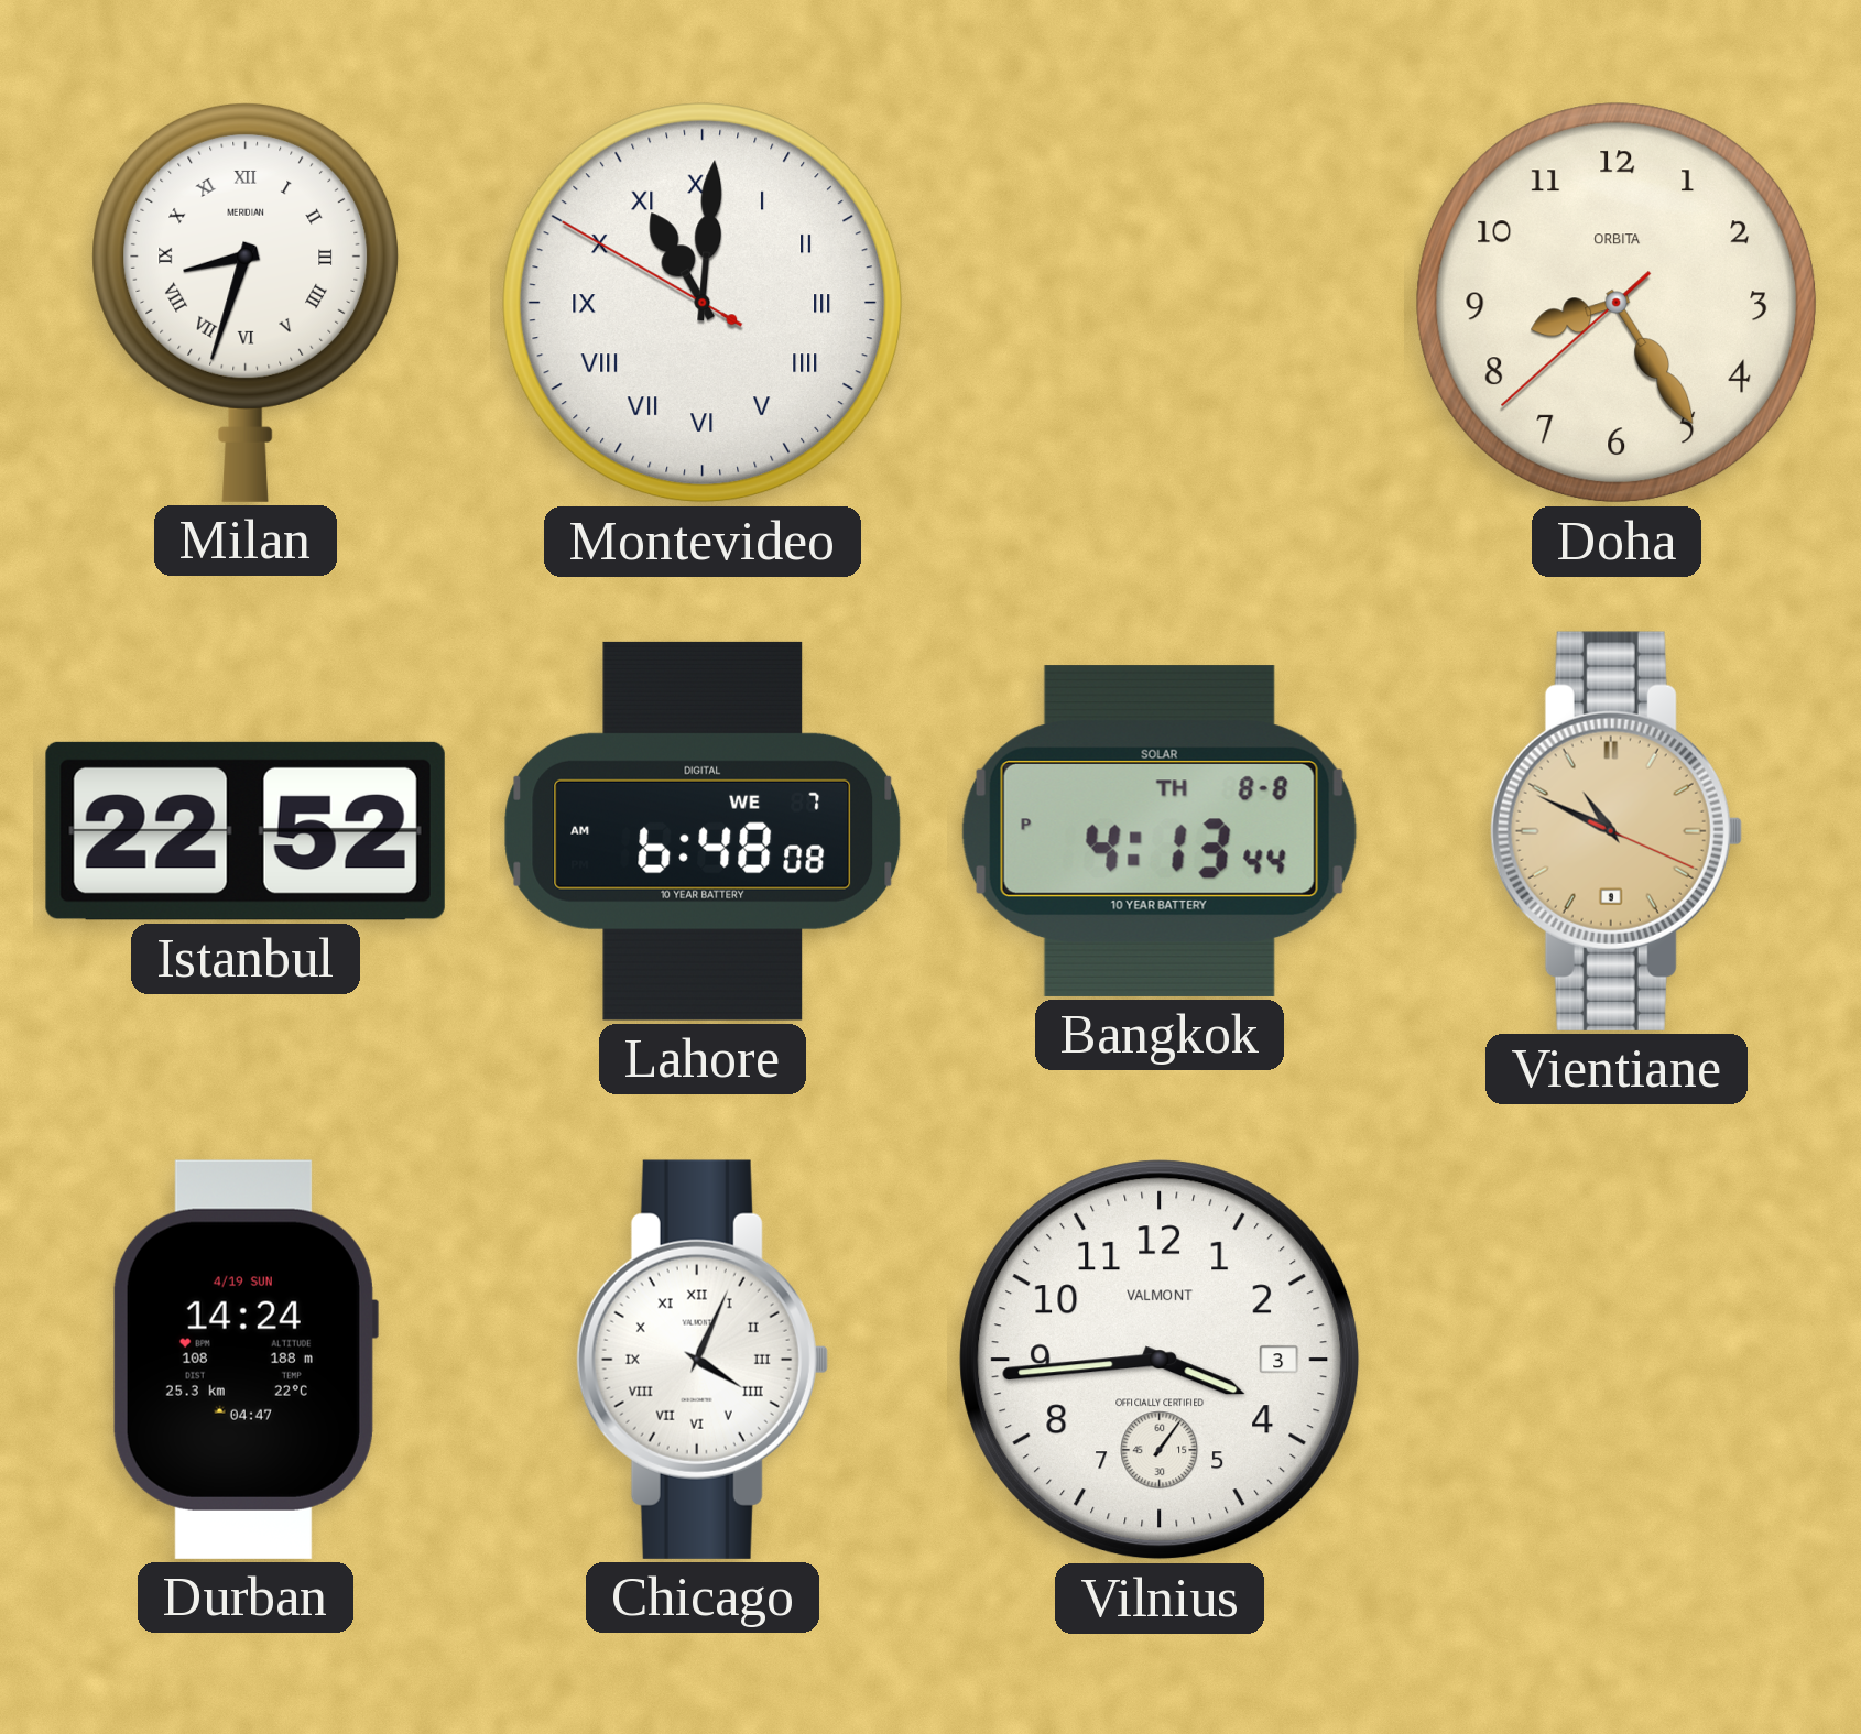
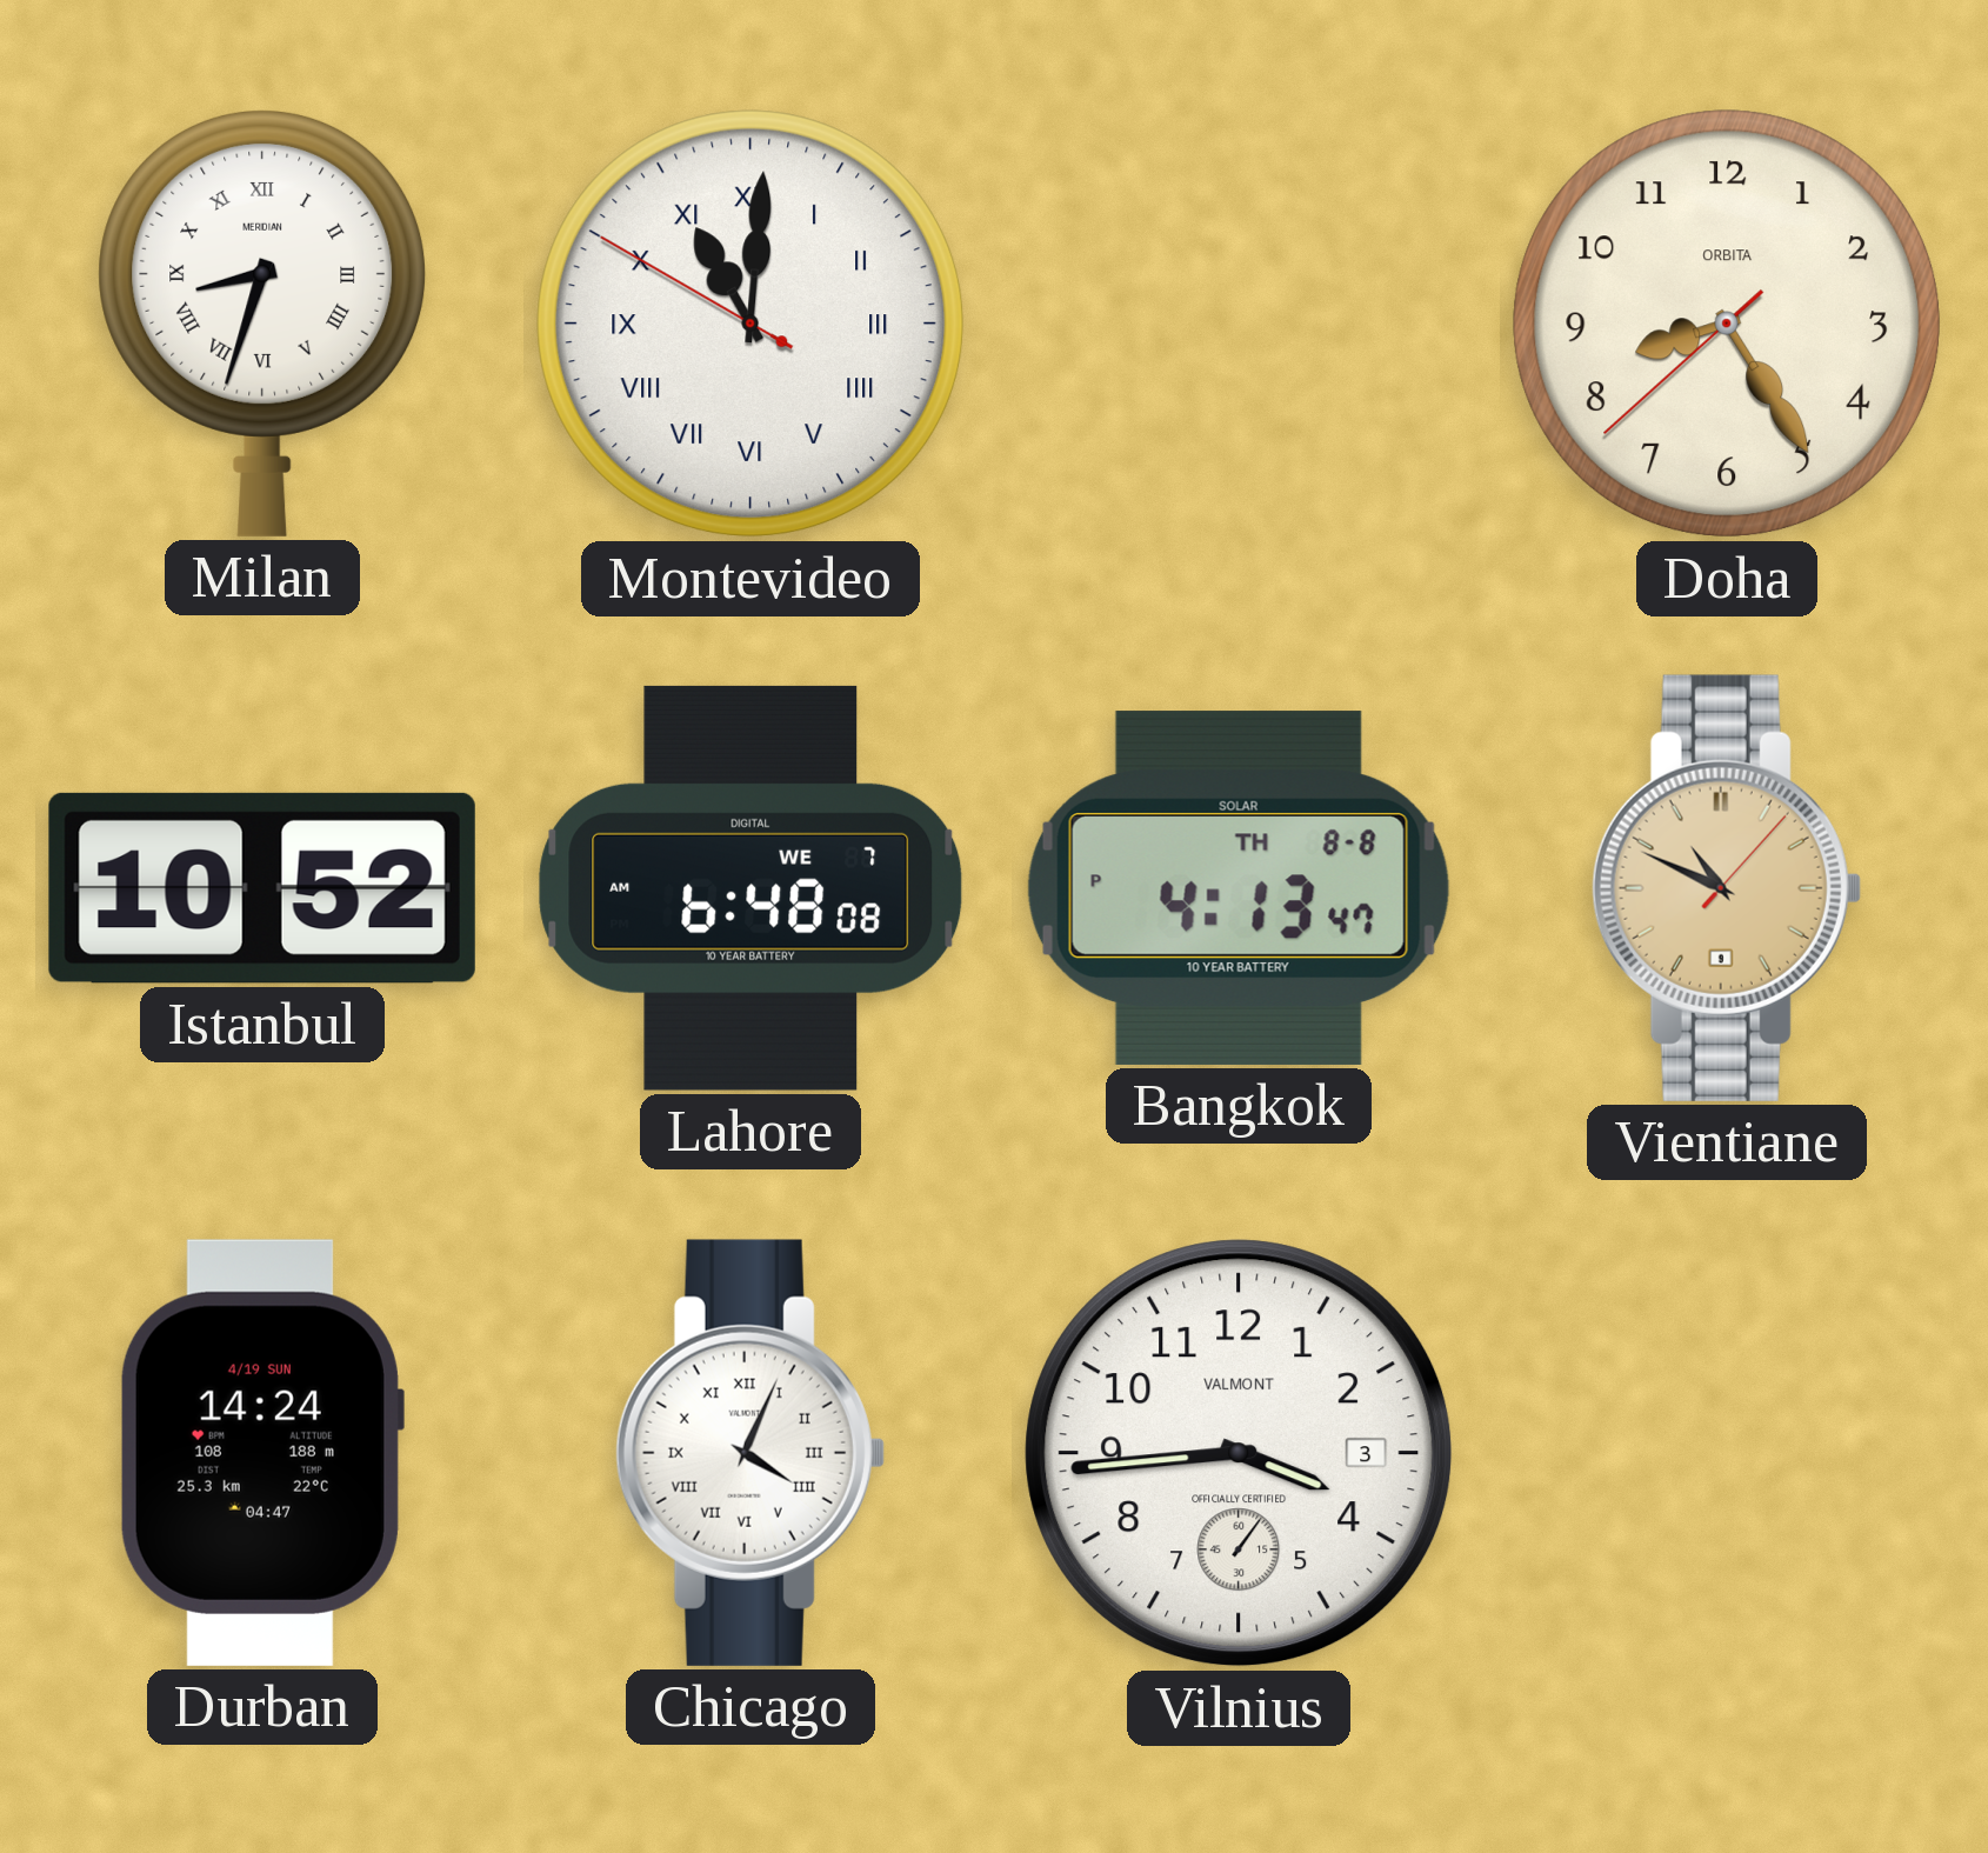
Istanbul: 22:52 -> 10:52 (262, 888)
Bangkok: 4:13:44 PM -> 4:13:47 PM (1239, 888)
Vientiane: 10:49:19 -> 10:49:07 (1727, 888)
